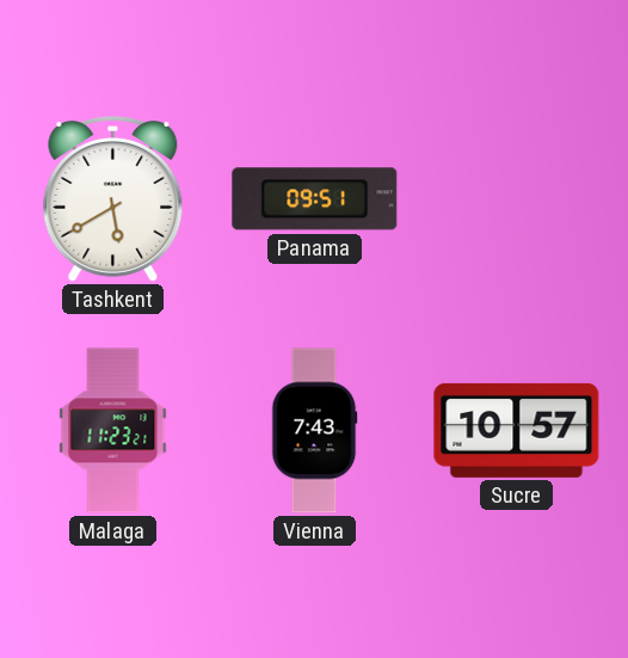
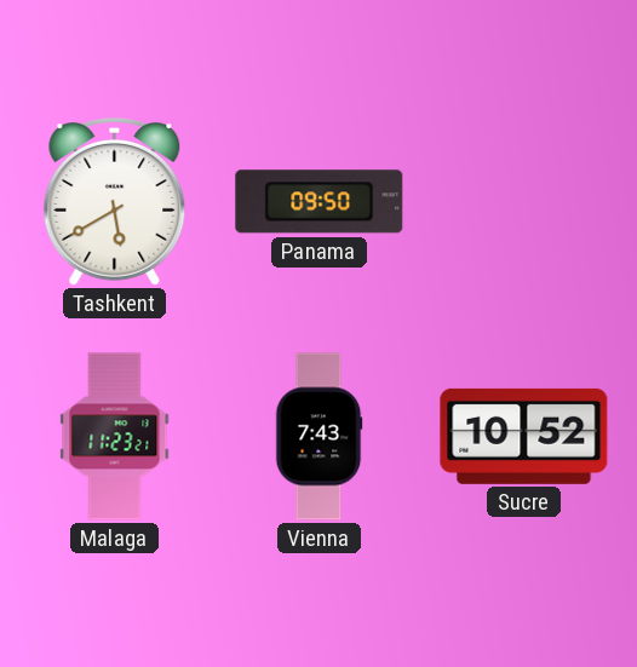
Panama: 09:51 -> 09:50 (320, 202)
Sucre: 10:57 -> 10:52 (524, 436)
